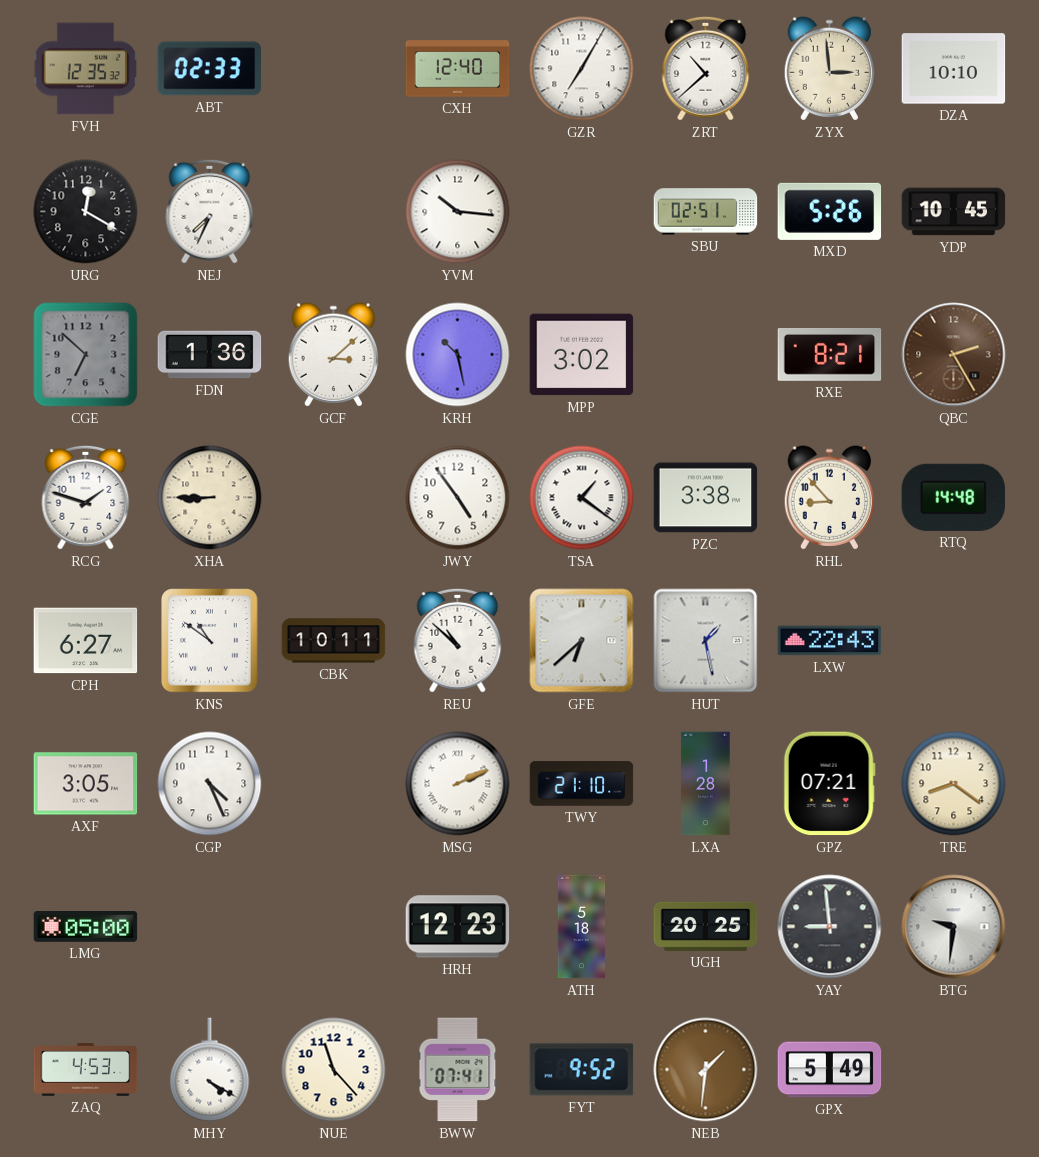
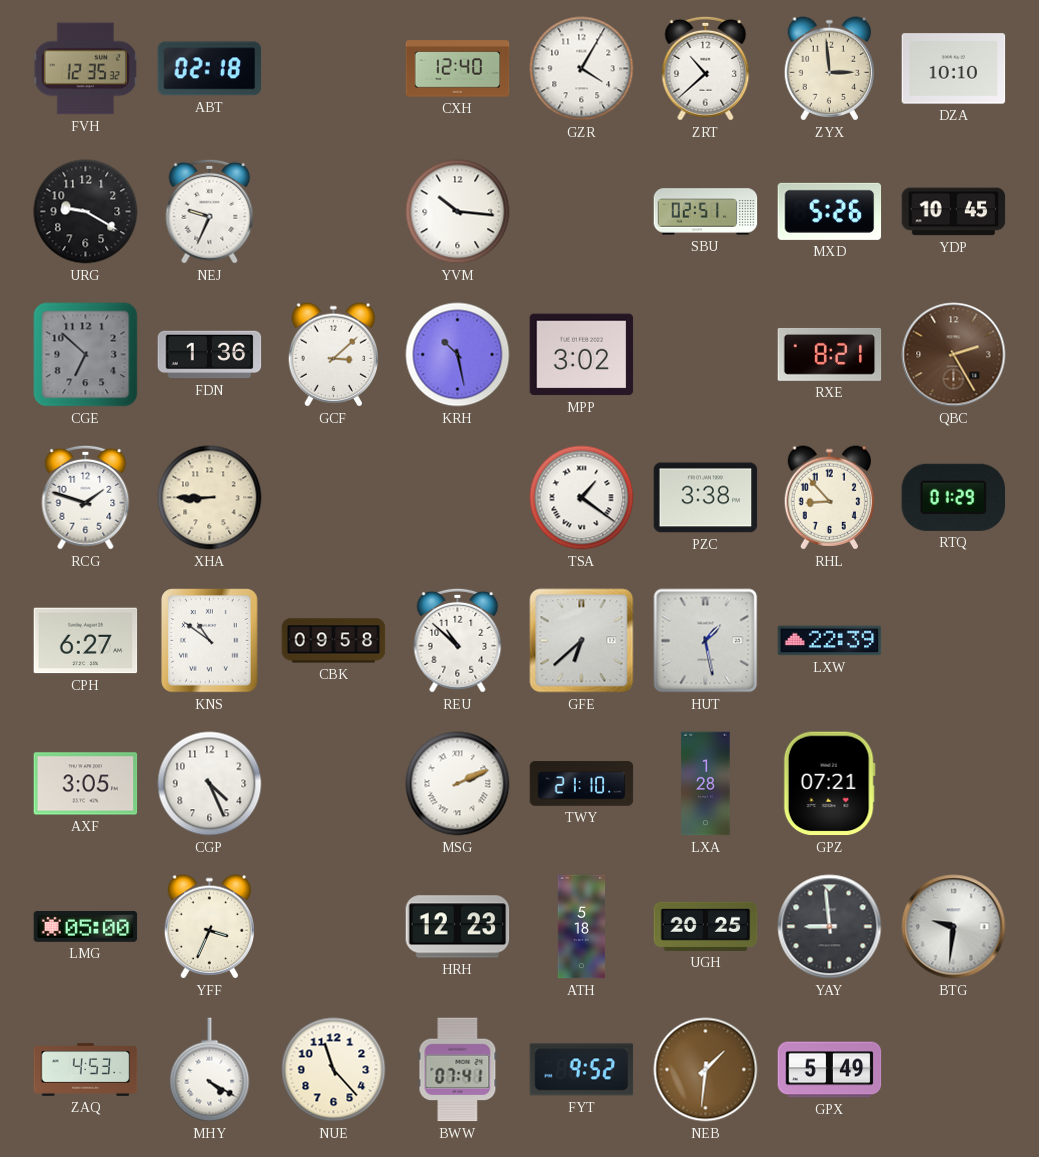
ABT: 02:33 -> 02:18 (210, 69)
GZR: 7:05 -> 4:05 (582, 69)
URG: 12:20 -> 9:20 (86, 212)
NEJ: 7:34 -> 9:34 (210, 211)
JWY: 4:54 -> none (458, 498)
RTQ: 14:48 -> 01:29 (954, 497)
CBK: 10:11 -> 09:58 (334, 641)
LXW: 22:43 -> 22:39 (830, 641)
TRE: 8:21 -> none (954, 784)
YFF: none -> 3:34 (209, 927)
